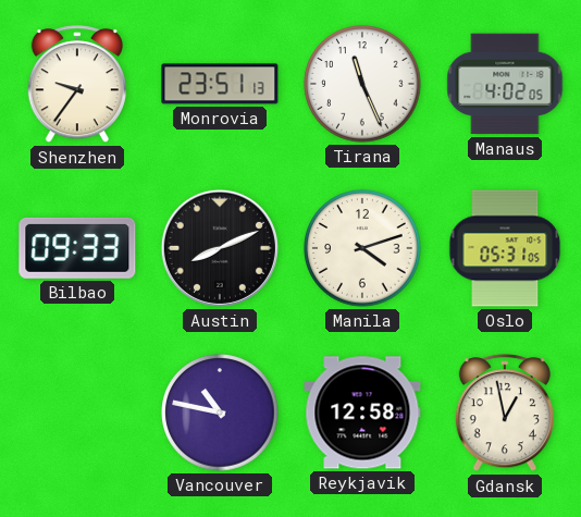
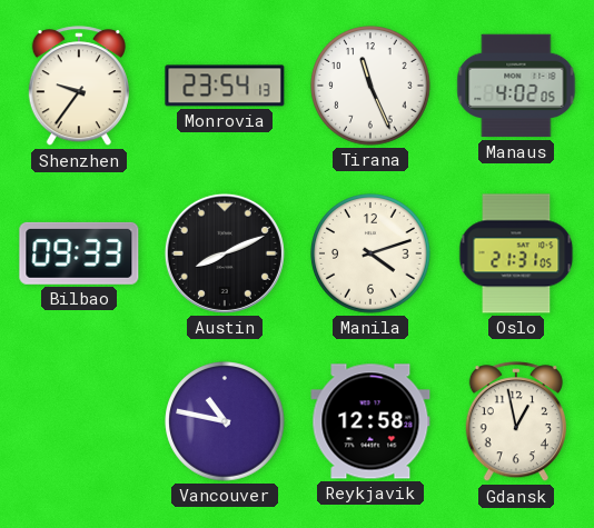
Monrovia: 23:51 -> 23:54 (225, 86)
Oslo: 05:31 -> 21:31 (516, 253)
